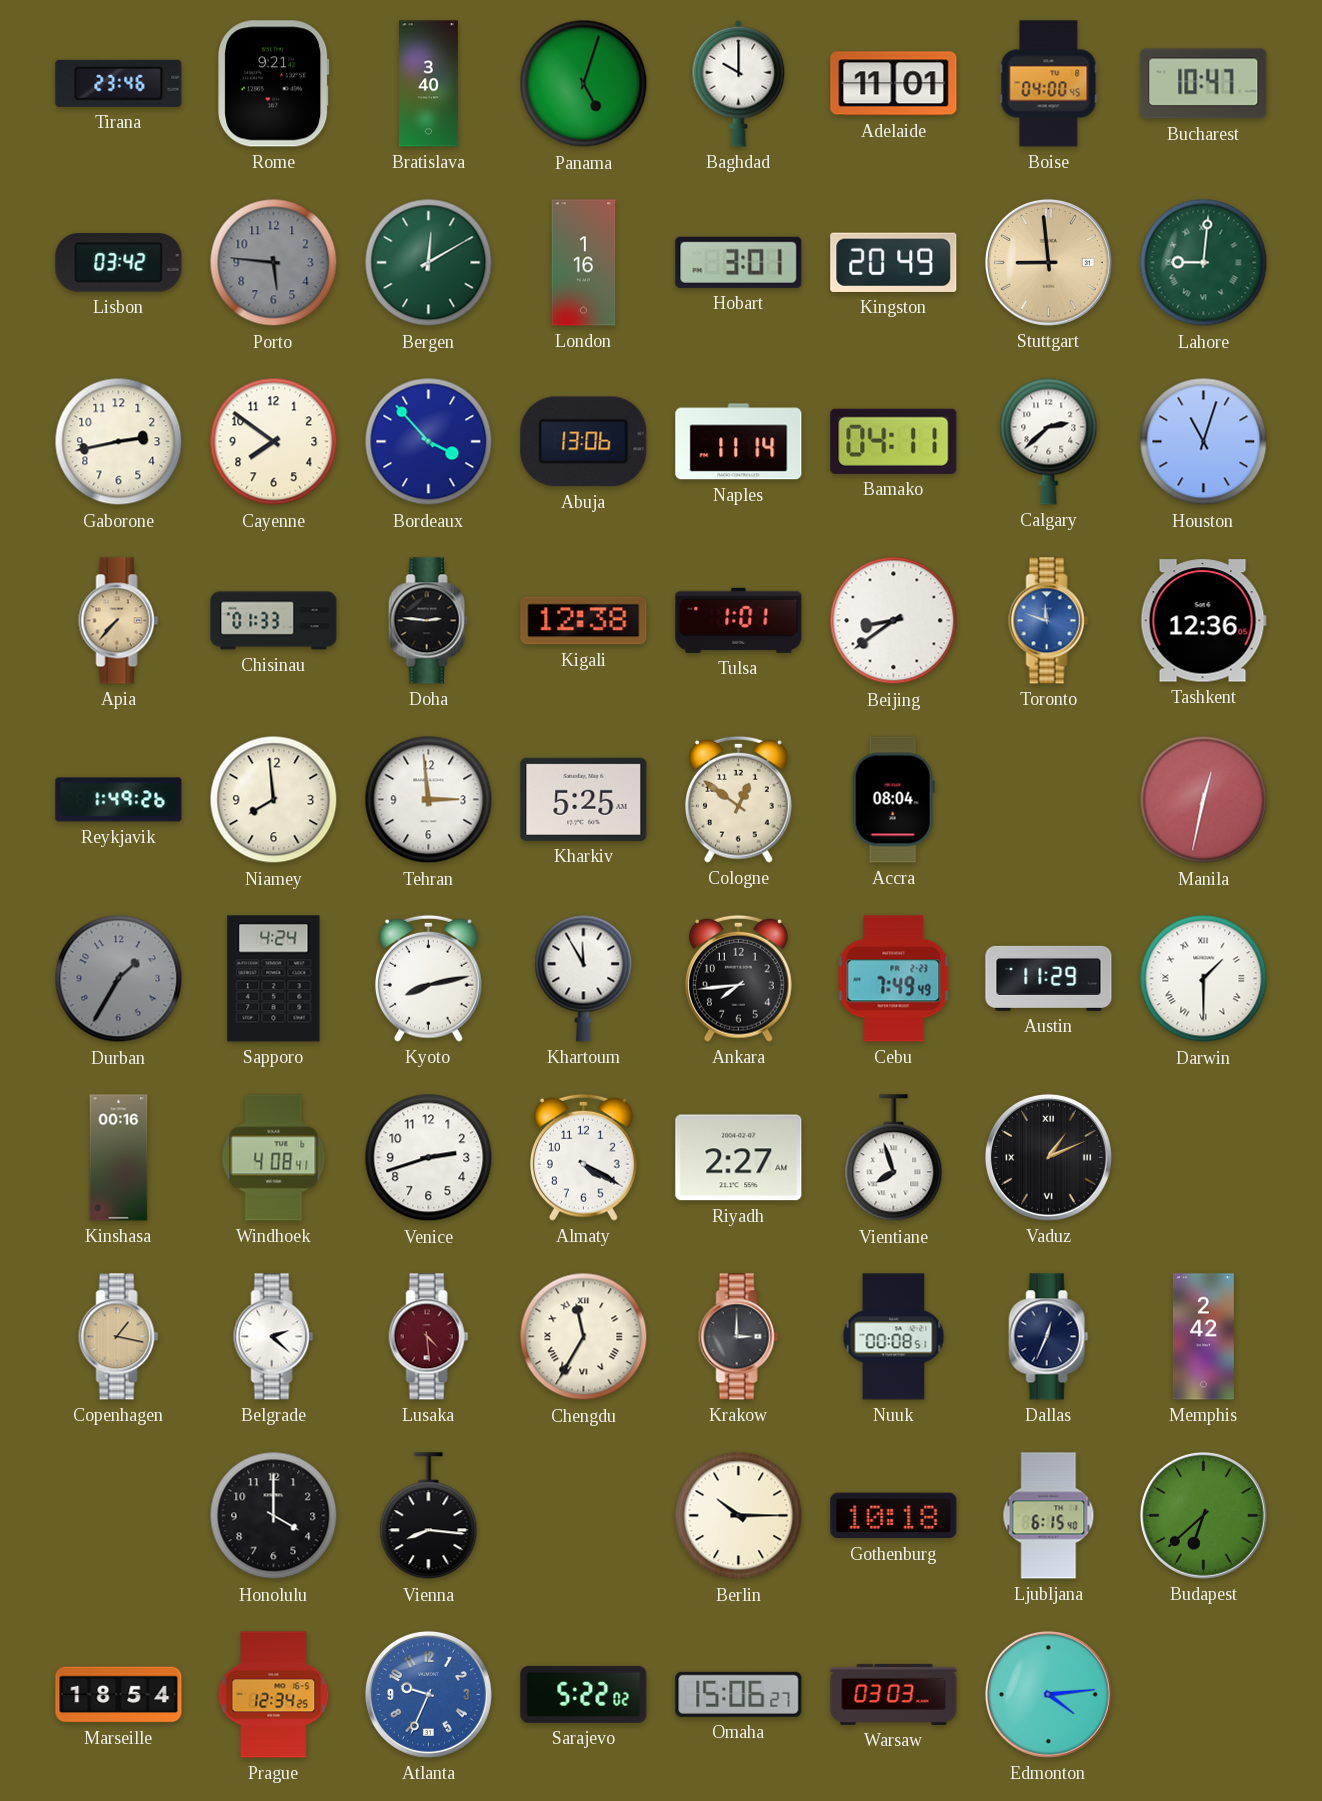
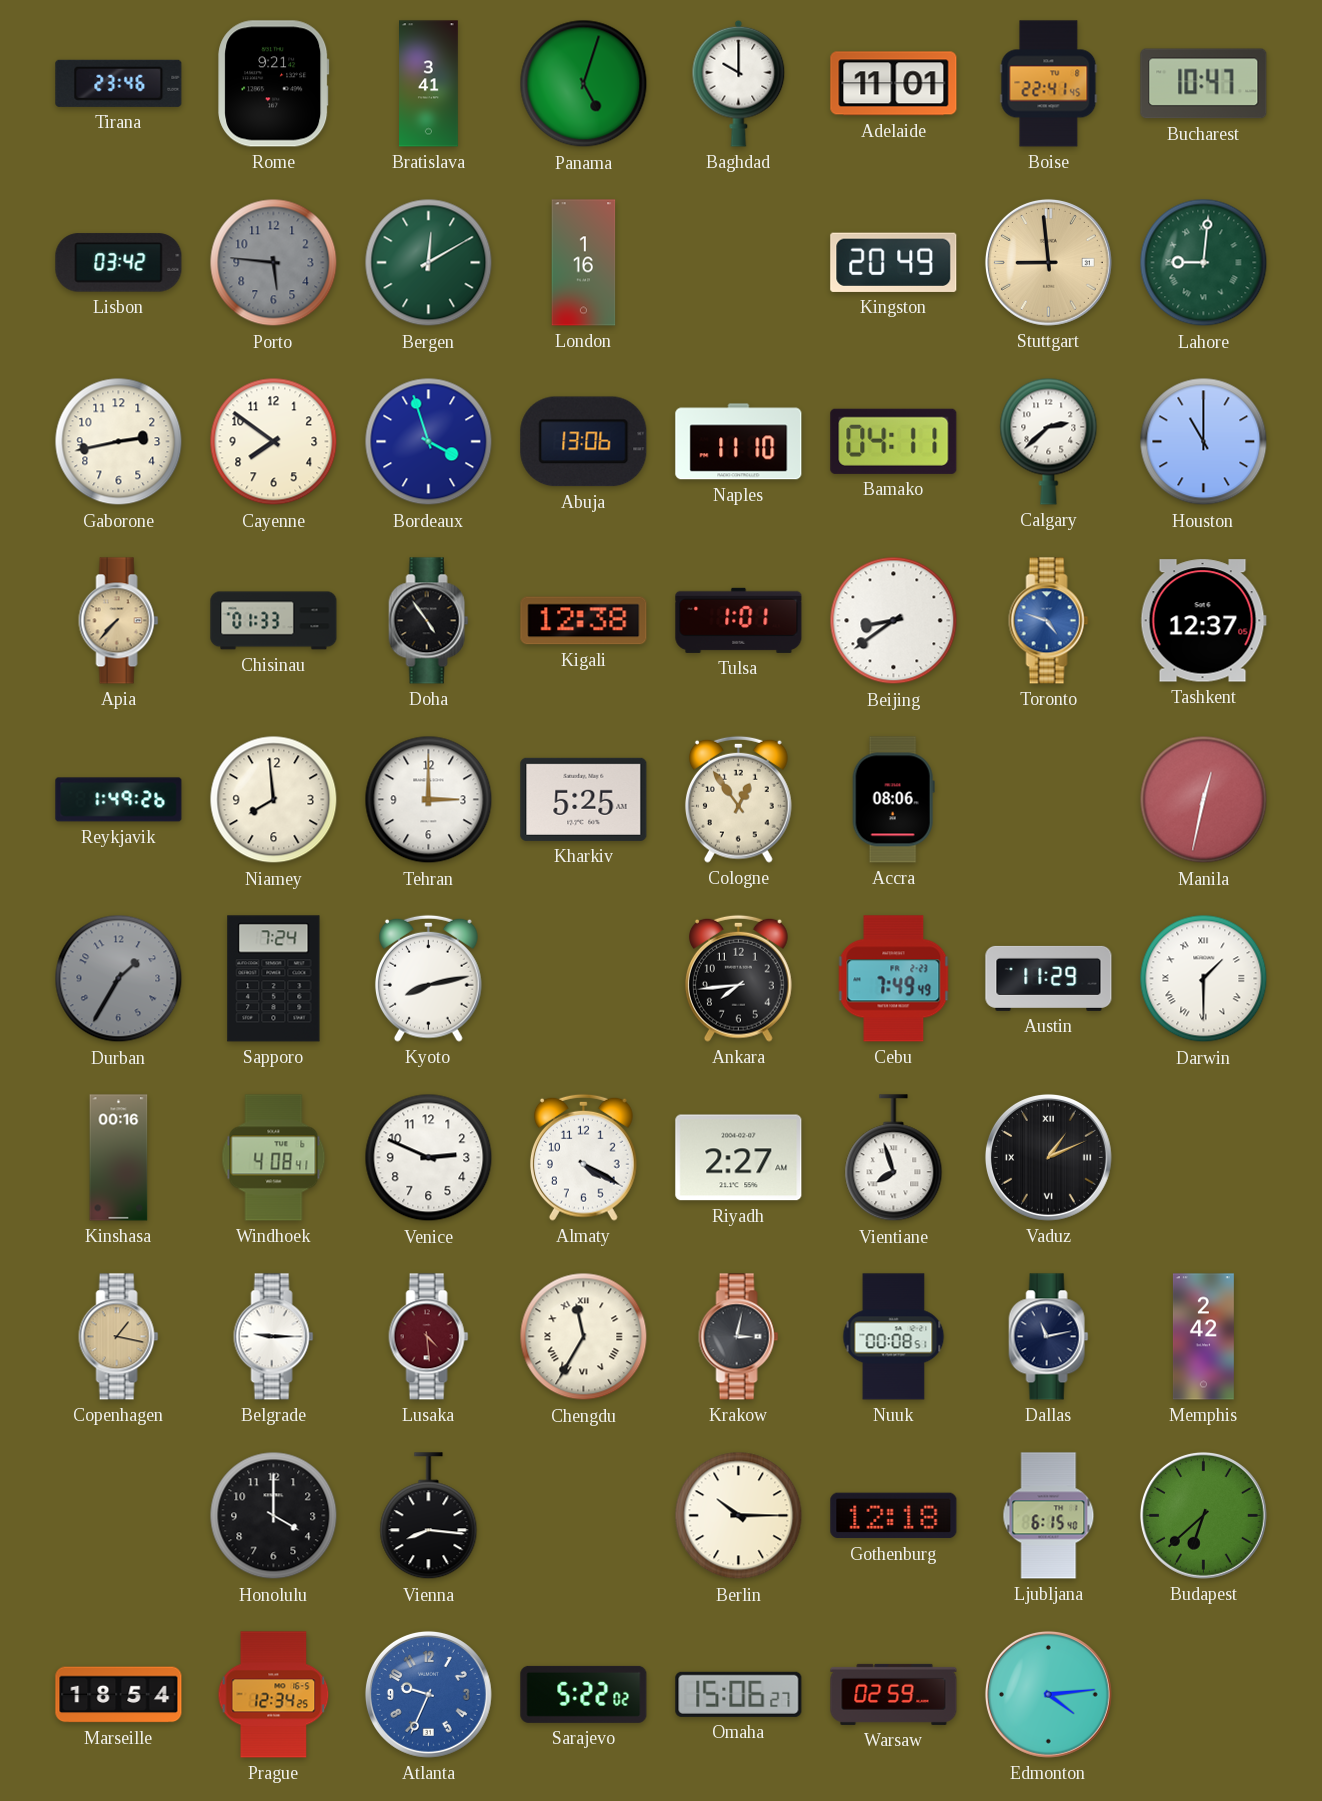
Bratislava: 3:40 -> 3:41 (429, 84)
Boise: 04:00 -> 22:41 (1049, 84)
Hobart: 3:01 -> none (739, 262)
Bordeaux: 3:53 -> 3:57 (429, 442)
Naples: 11:14 -> 11:10 (739, 442)
Houston: 11:03 -> 11:00 (1204, 442)
Doha: 2:46 -> 4:54 (429, 621)
Toronto: 11:48 -> 4:48 (1049, 621)
Tashkent: 12:36 -> 12:37 (1203, 621)
Tehran: 2:59 -> 3:00 (429, 800)
Cologne: 12:51 -> 12:54 (738, 799)
Accra: 08:04 -> 08:06 (893, 800)
Sapporo: 4:24 -> 7:24 (274, 979)
Khartoum: 11:55 -> none (584, 978)
Venice: 2:42 -> 2:49 (429, 1158)
Belgrade: 2:22 -> 9:15 (274, 1337)
Krakow: 3:00 -> 3:02 (739, 1337)
Dallas: 12:34 -> 11:13 (1049, 1337)
Gothenburg: 10:18 -> 12:18 (894, 1516)
Warsaw: 03:03 -> 02:59 (894, 1694)
